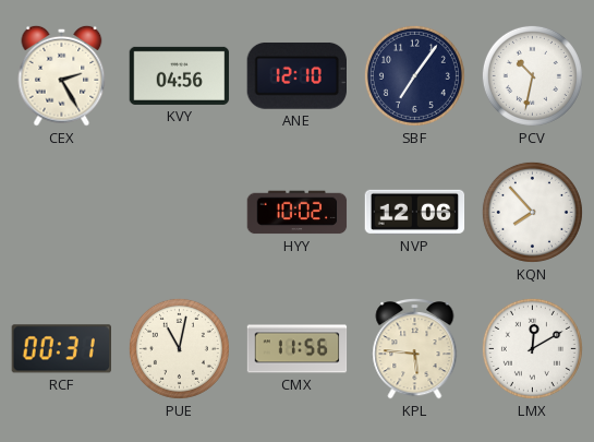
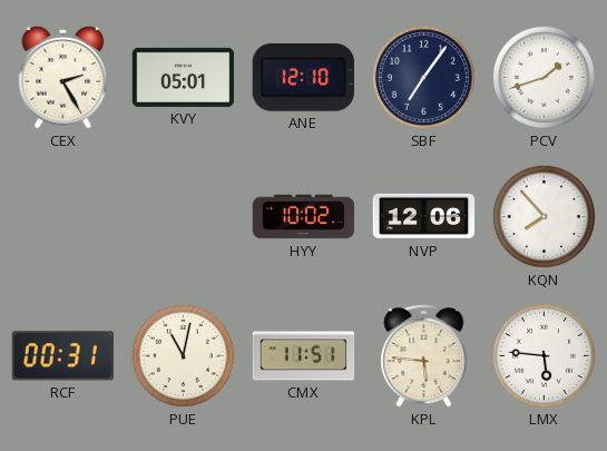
KVY: 04:56 -> 05:01 (184, 77)
PCV: 10:32 -> 1:42 (544, 77)
CMX: 11:56 -> 11:51 (304, 356)
LMX: 12:10 -> 5:46 (544, 355)
